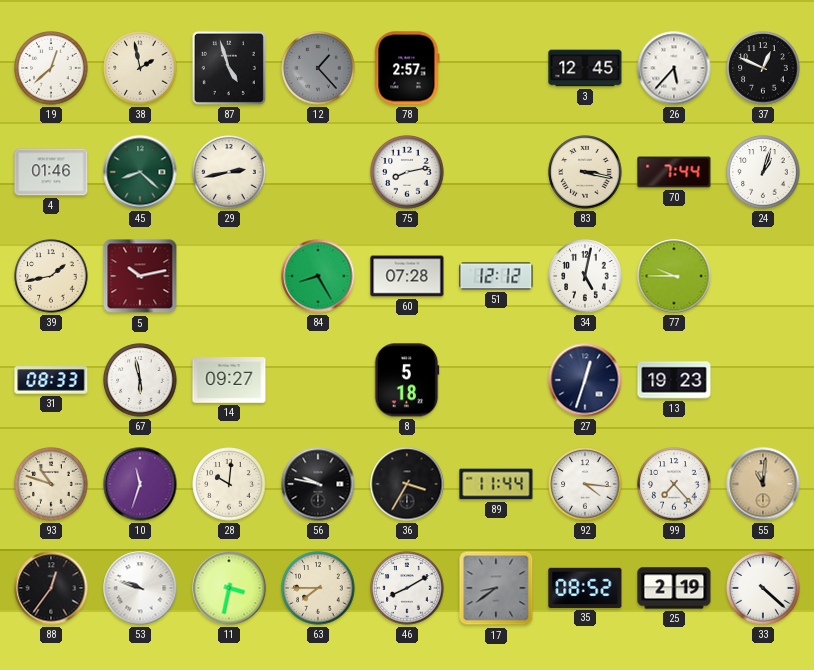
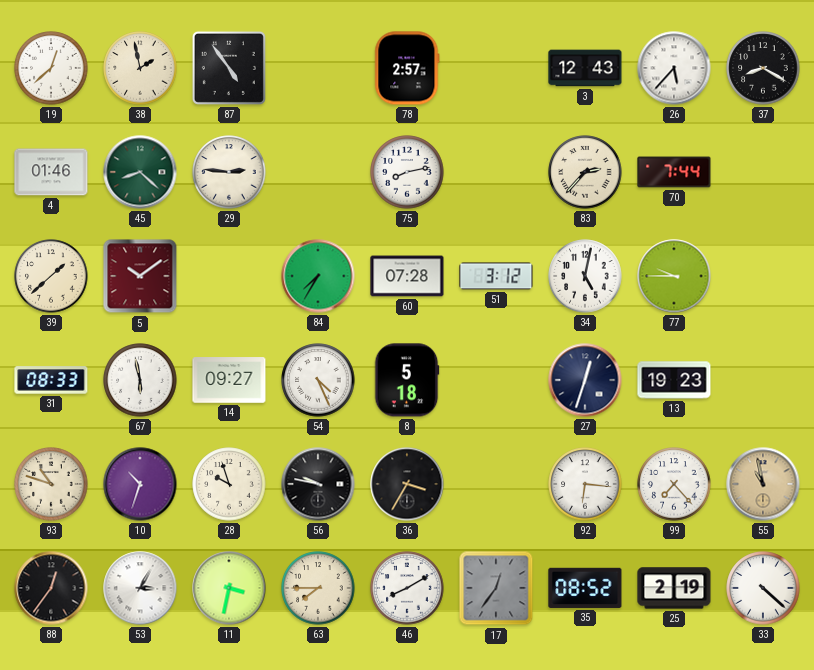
87: 4:57 -> 4:54 (229, 68)
12: 1:23 -> none (318, 68)
3: 12:45 -> 12:43 (585, 68)
37: 12:49 -> 8:20 (763, 68)
29: 2:43 -> 2:46 (229, 172)
83: 3:17 -> 2:37 (585, 172)
24: 1:03 -> none (763, 172)
39: 1:43 -> 1:38 (51, 276)
5: 10:13 -> 10:09 (140, 276)
84: 8:25 -> 7:35 (318, 276)
51: 12:12 -> 3:12 (496, 276)
54: none -> 4:26 (318, 380)
10: 11:33 -> 10:33 (140, 484)
28: 10:01 -> 9:57 (229, 484)
89: 11:44 -> none (496, 484)
92: 4:16 -> 6:16 (585, 484)
55: 11:01 -> 10:58 (763, 484)
53: 9:48 -> 3:05 (140, 588)
17: 8:39 -> 12:36 (496, 588)
